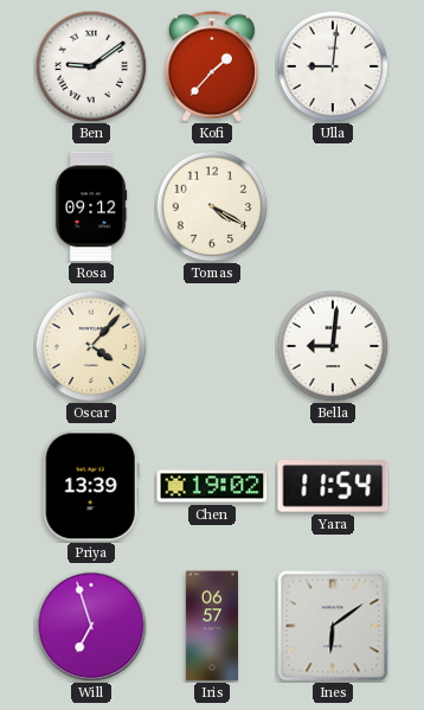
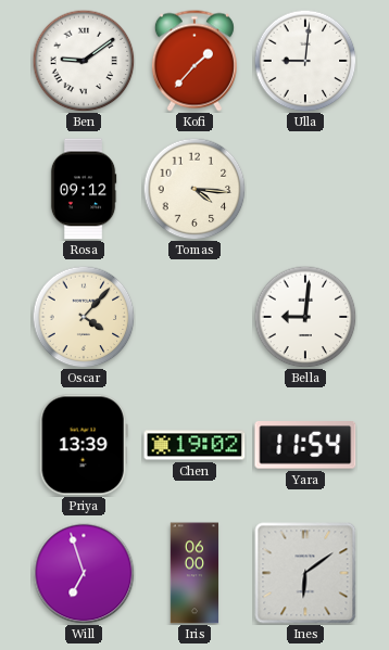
Tomas: 4:20 -> 4:16 (195, 189)
Iris: 06:57 -> 06:00 (193, 573)
